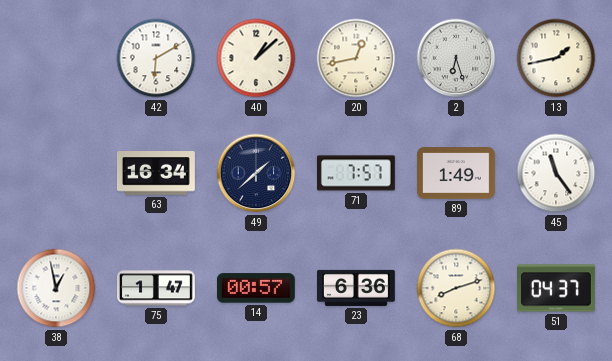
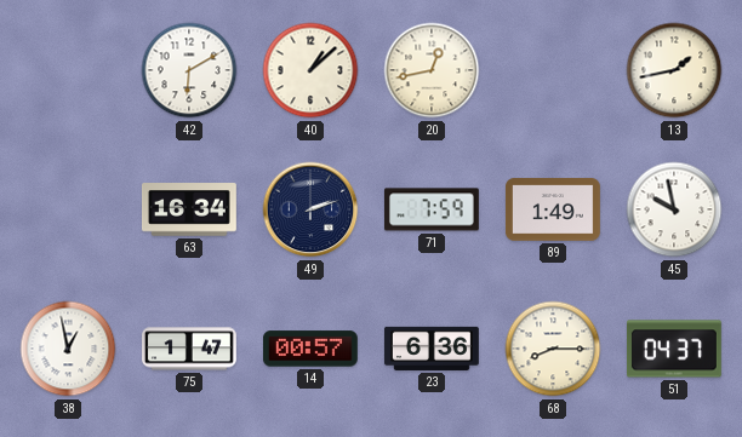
2: 6:27 -> none (456, 58)
49: 1:38 -> 2:12 (310, 209)
71: 7:57 -> 7:59 (432, 209)
45: 11:24 -> 9:58 (674, 209)
68: 8:12 -> 8:15 (553, 349)
